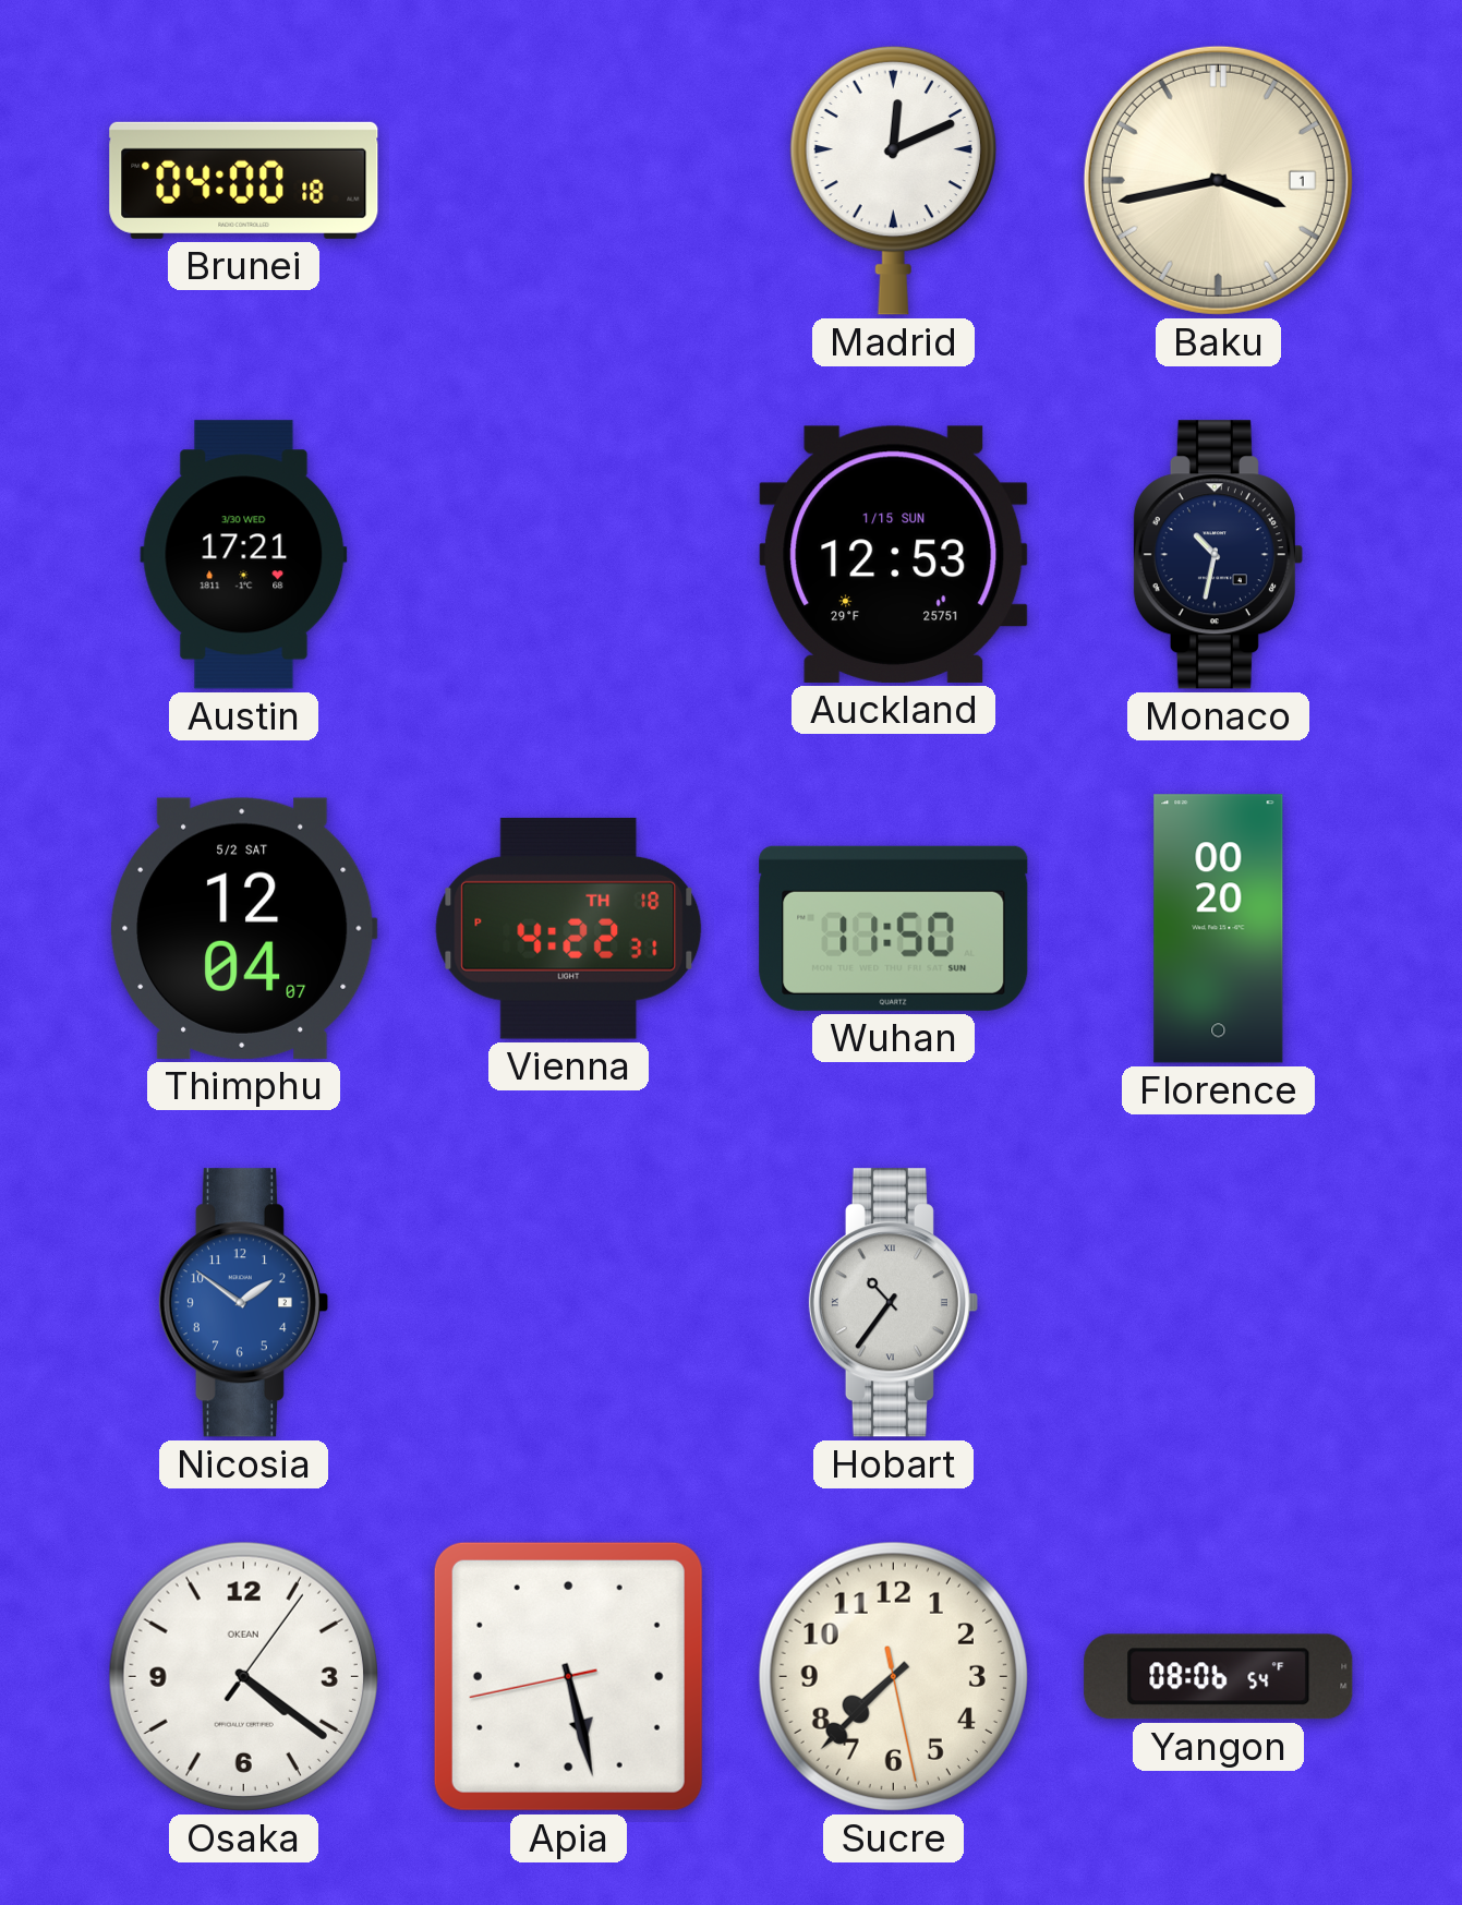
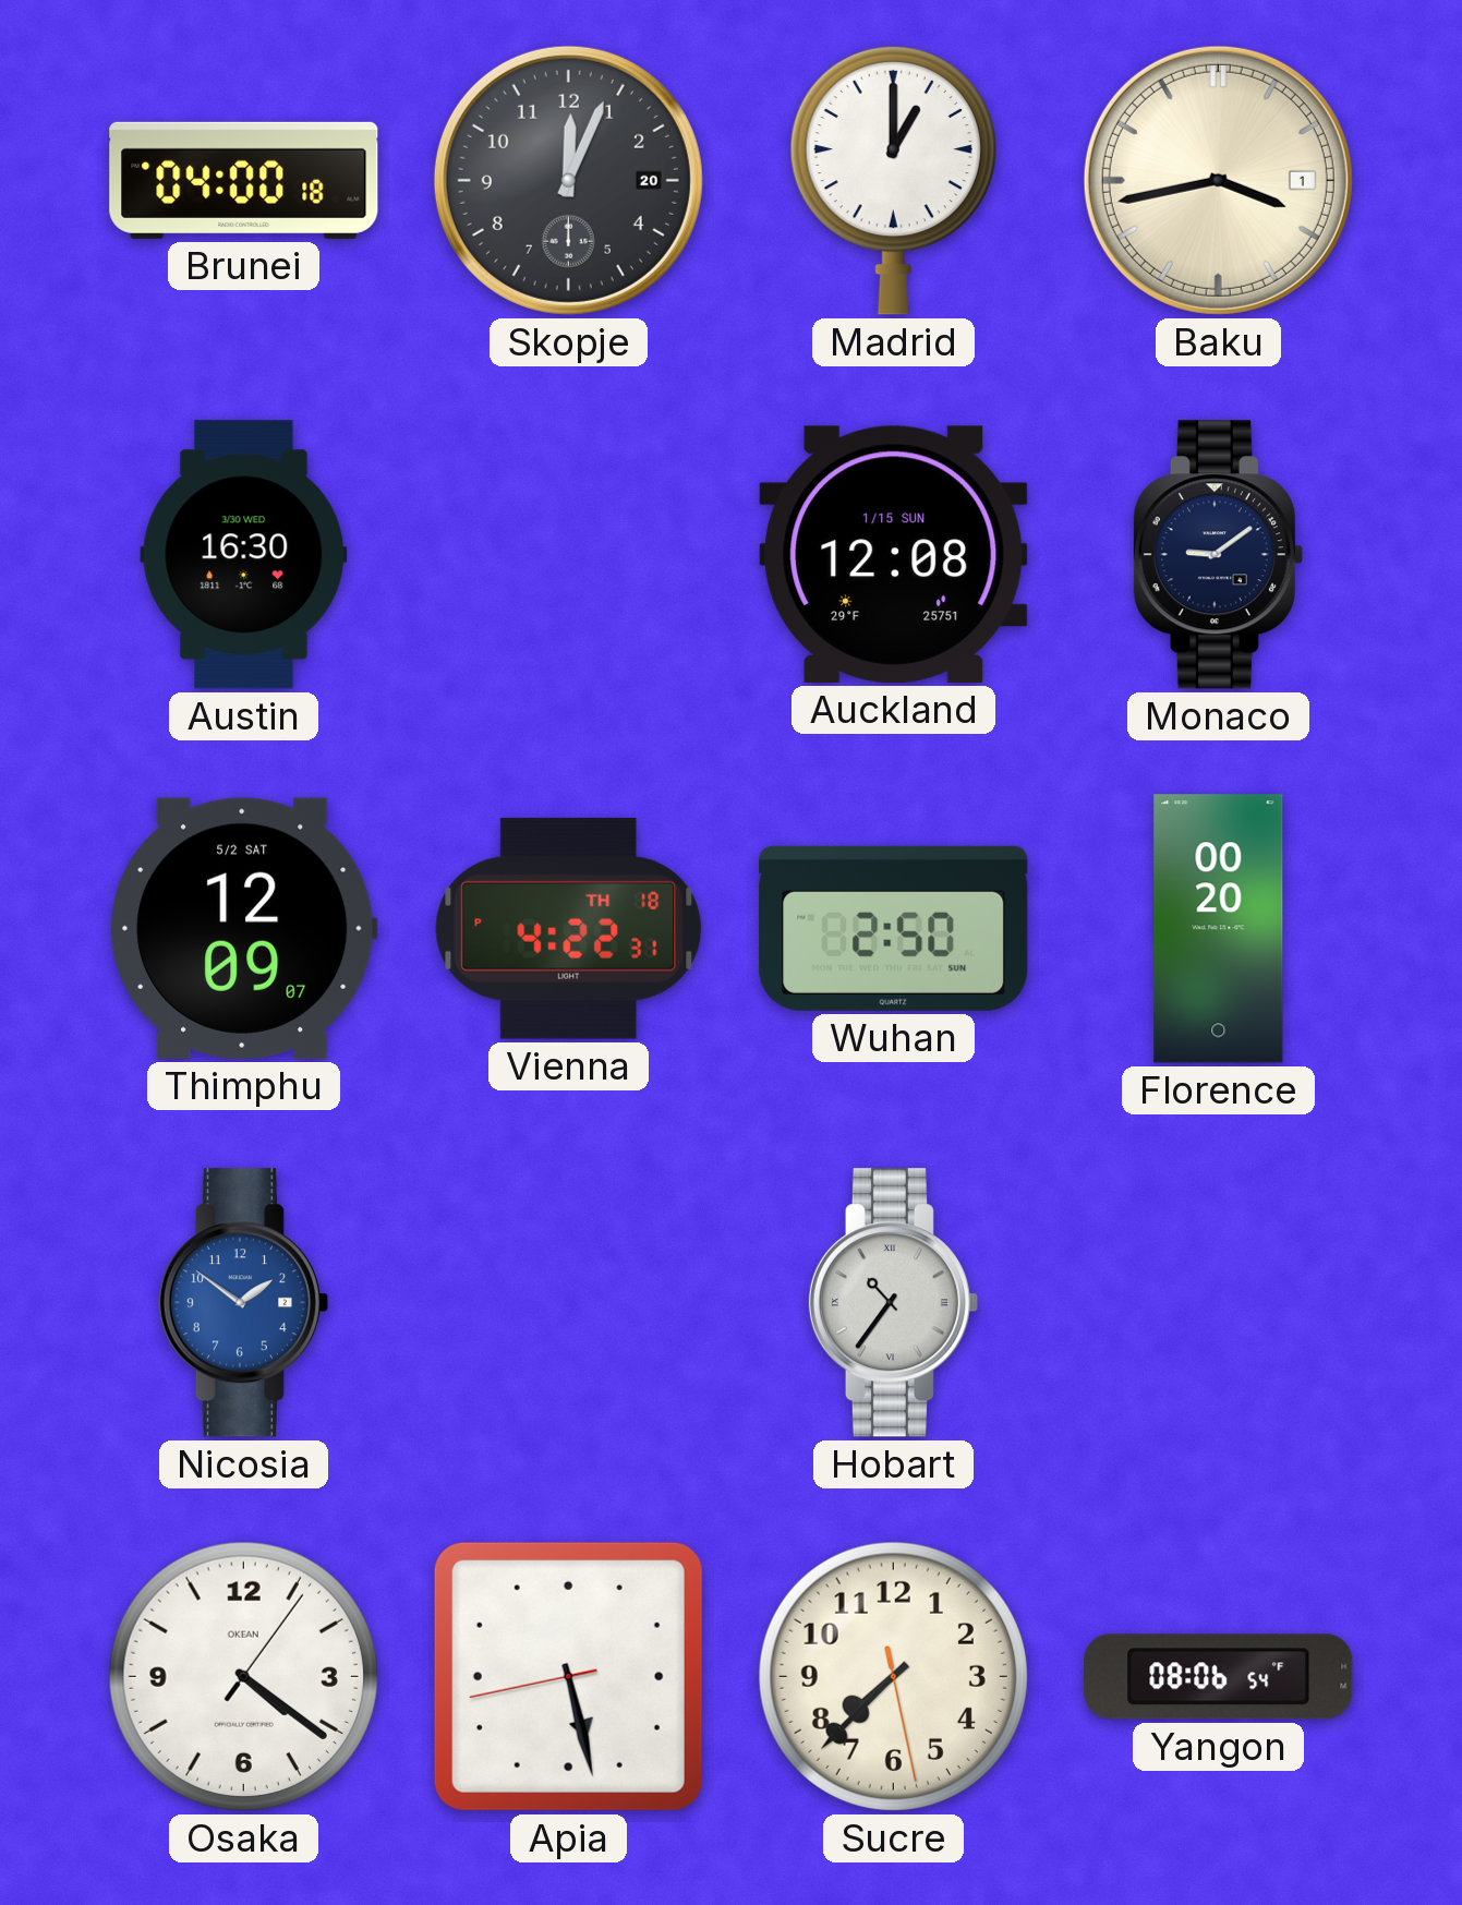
Skopje: none -> 12:04 (568, 180)
Madrid: 12:11 -> 1:00 (893, 180)
Austin: 17:21 -> 16:30 (244, 555)
Auckland: 12:53 -> 12:08 (894, 554)
Monaco: 10:32 -> 9:09 (1218, 555)
Thimphu: 12:04 -> 12:09 (244, 928)
Wuhan: 11:50 -> 2:50 (894, 928)
